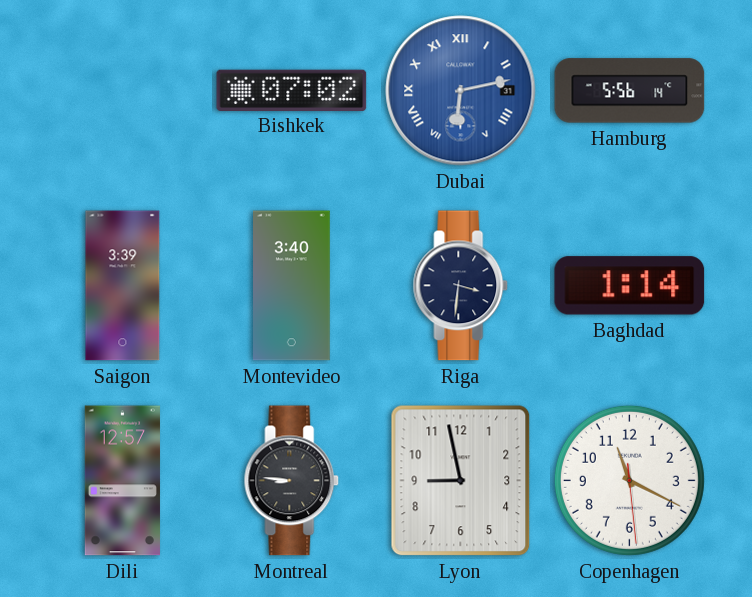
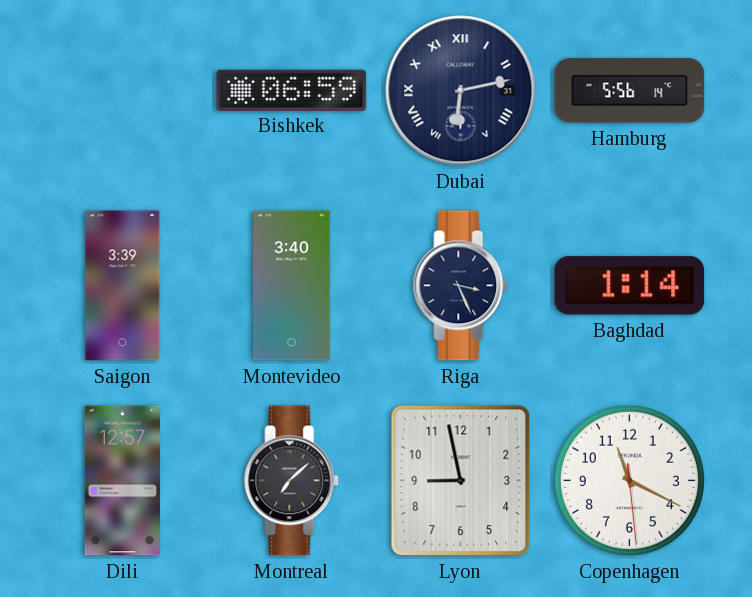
Bishkek: 07:02 -> 06:59 (292, 90)
Dubai dial: blue -> navy (461, 91)
Riga: 3:31 -> 3:26 (461, 286)
Montreal: 8:46 -> 7:08 (292, 481)
